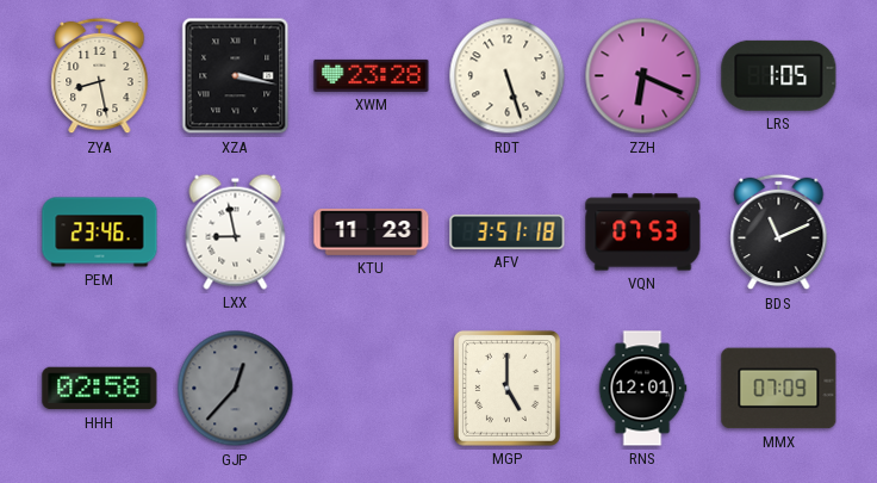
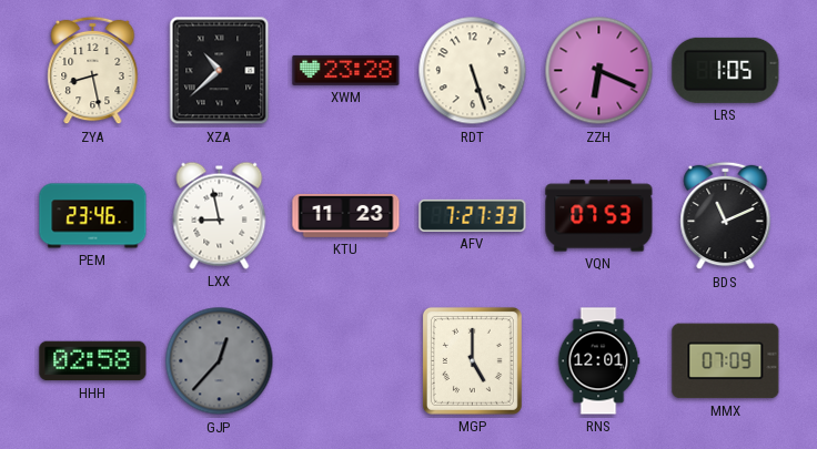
XZA: 3:17 -> 10:38 (220, 71)
AFV: 3:51 -> 7:27 (473, 215)
